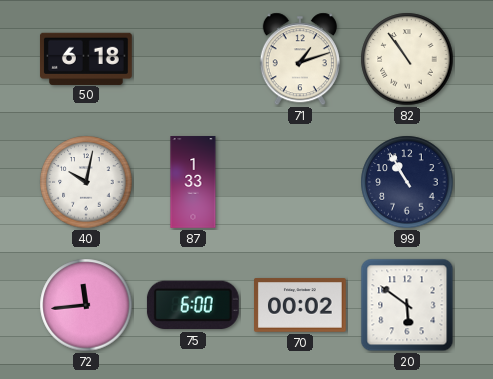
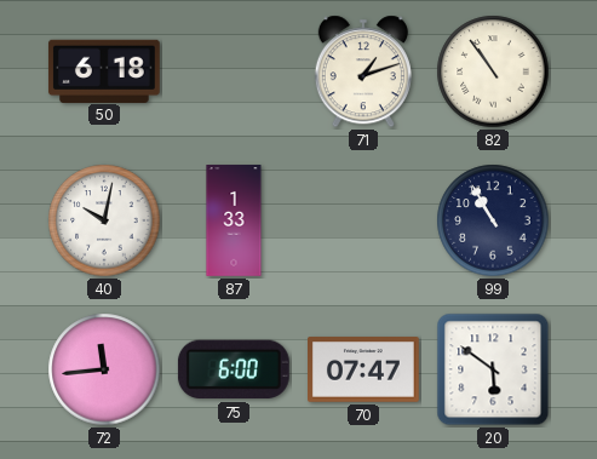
70: 00:02 -> 07:47 (364, 369)
